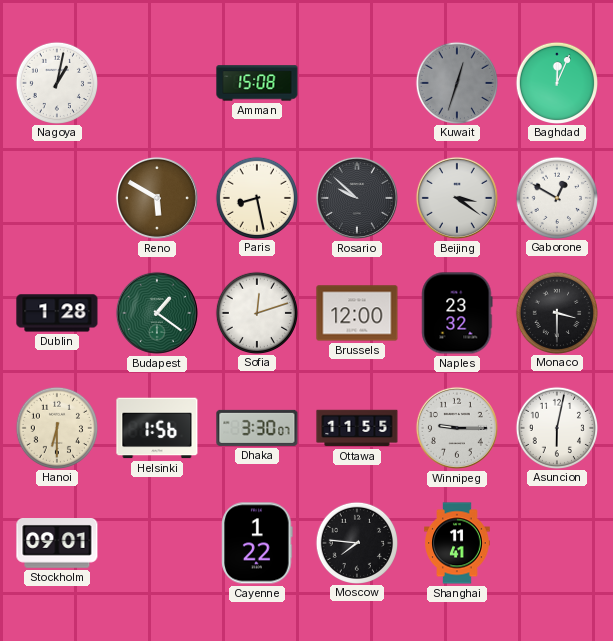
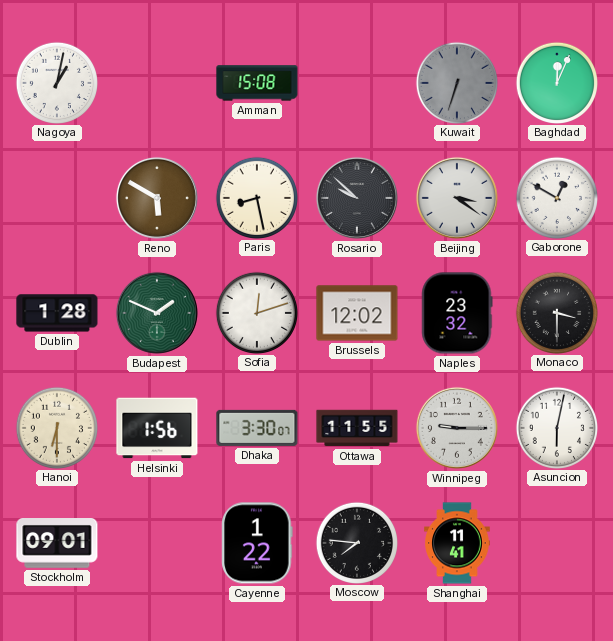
Kuwait: 12:33 -> 6:33 (456, 82)
Budapest: 1:21 -> 1:49 (157, 313)
Brussels: 12:00 -> 12:02 (357, 313)
